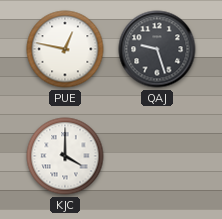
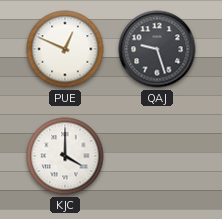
PUE: 12:47 -> 12:49 (65, 49)
